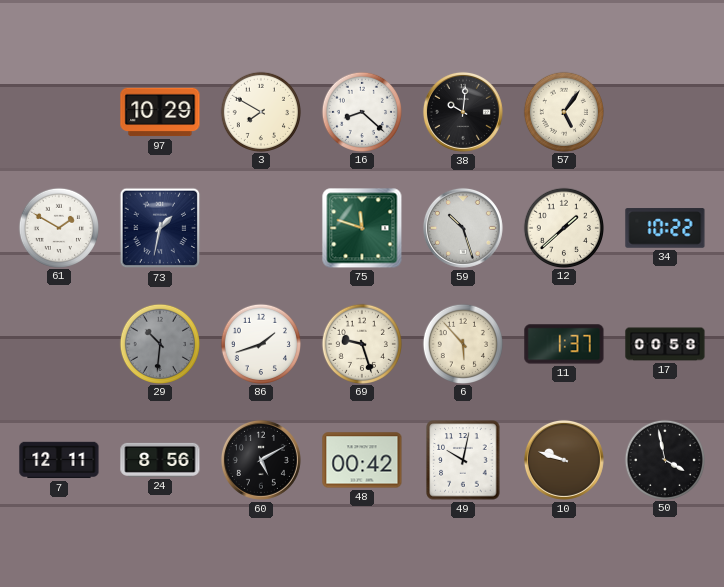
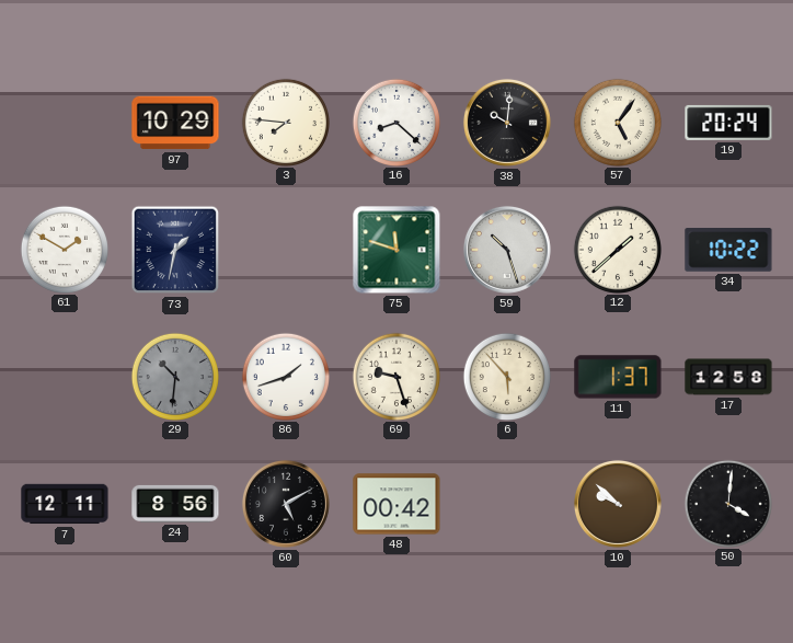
3: 7:50 -> 7:46 (285, 122)
19: none -> 20:24 (728, 123)
17: 00:58 -> 12:58 (728, 377)
49: 10:02 -> none (463, 460)
10: 9:48 -> 9:52 (618, 504)
50: 3:58 -> 4:01 (727, 503)
